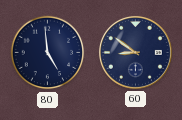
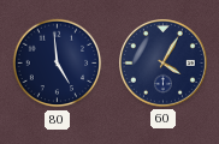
60: 8:51 -> 4:05 (162, 62)
